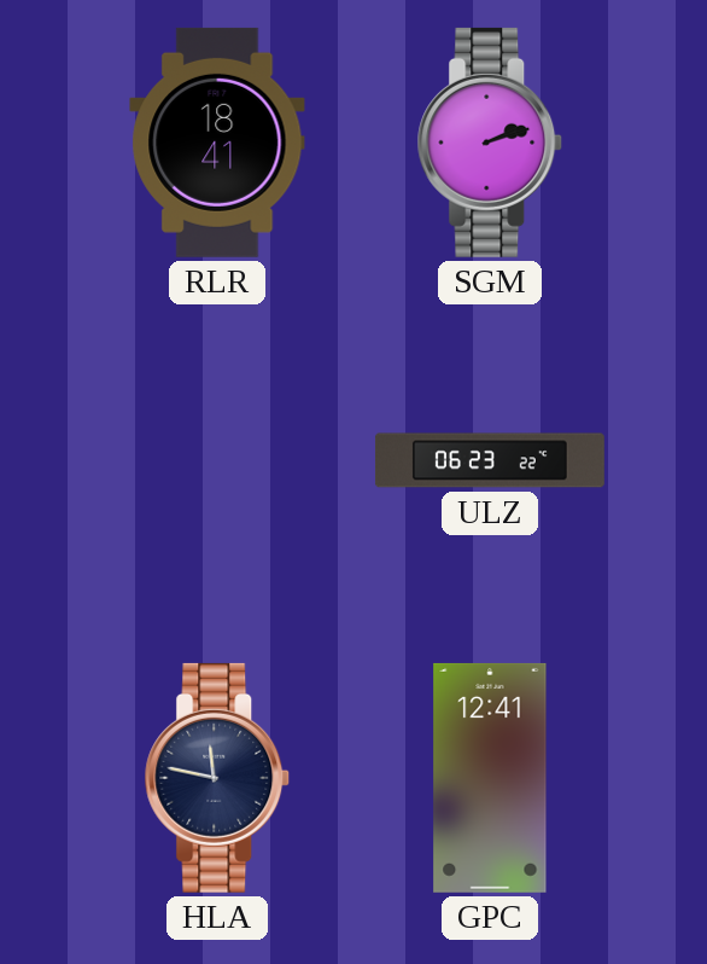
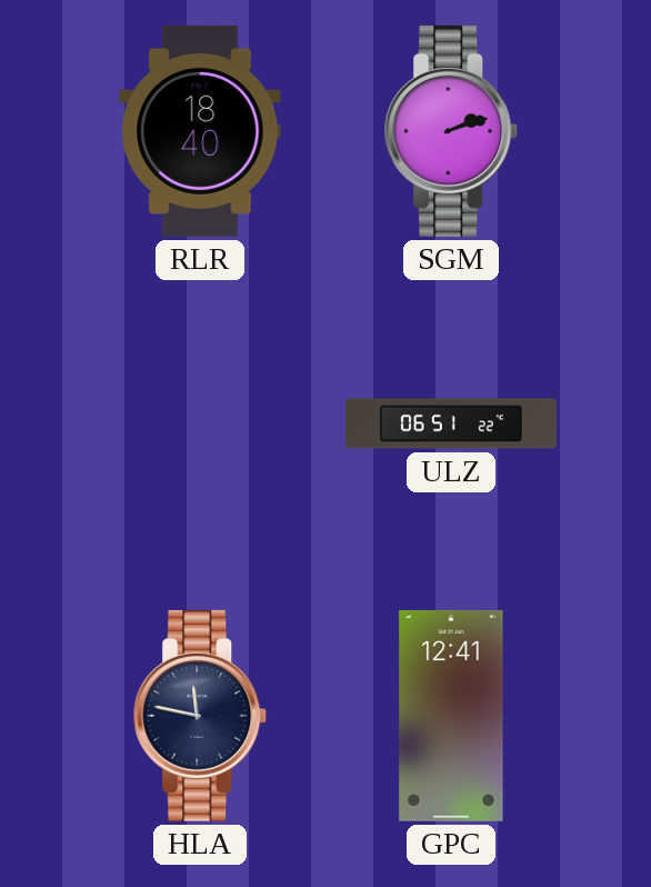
RLR: 18:41 -> 18:40 (200, 131)
ULZ: 06:23 -> 06:51 (451, 423)
